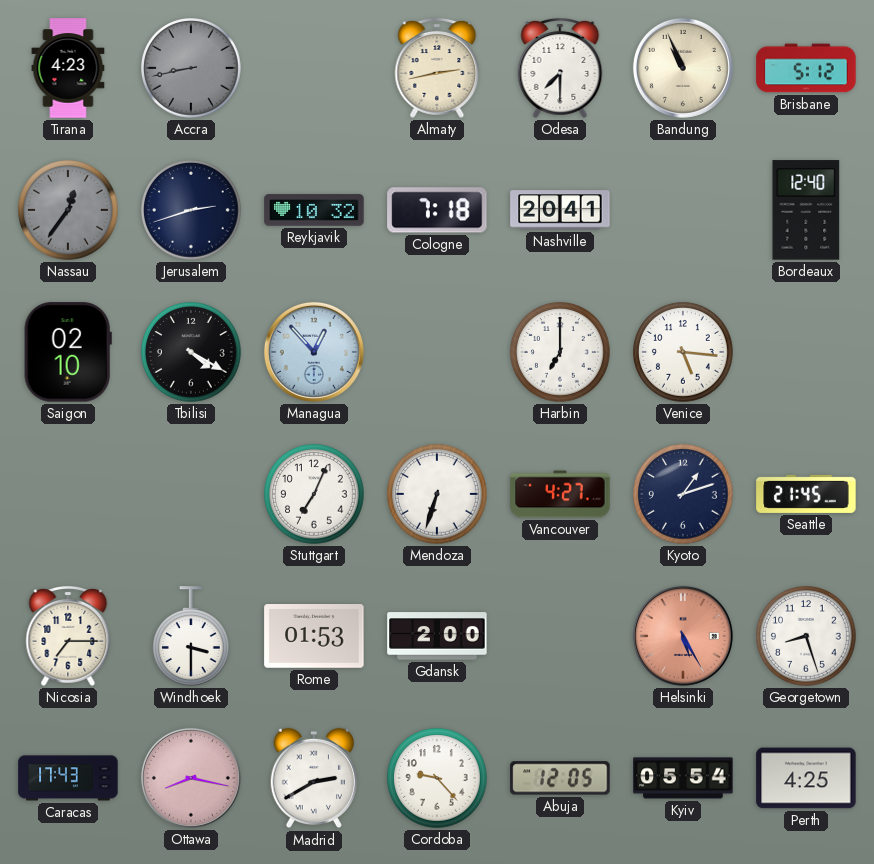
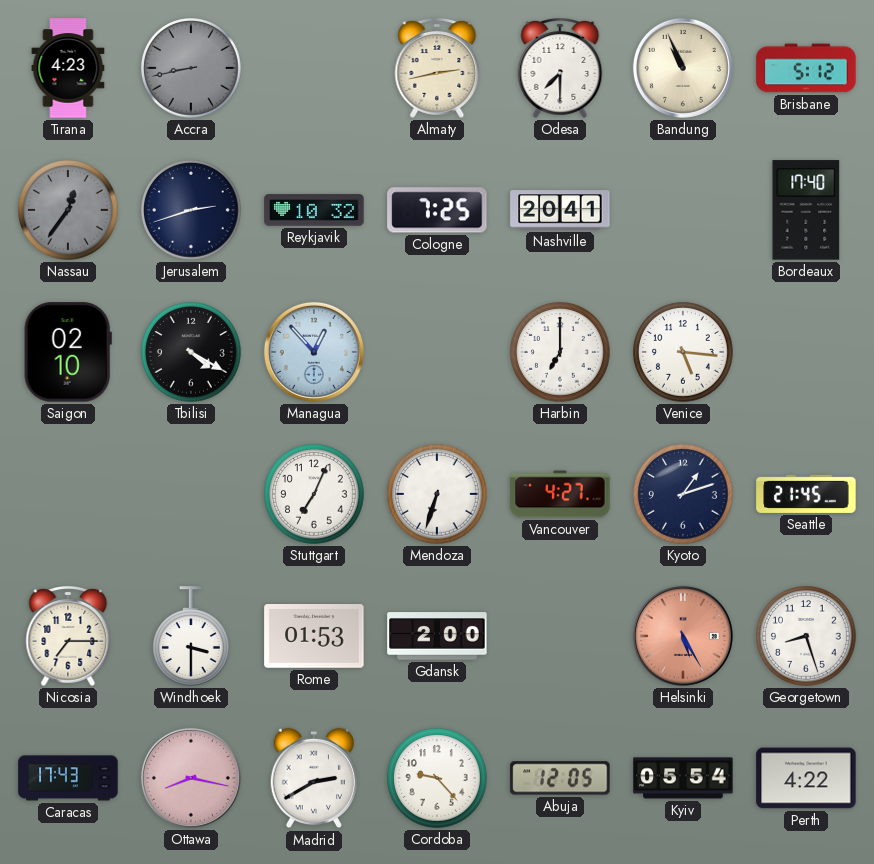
Cologne: 7:18 -> 7:25 (437, 210)
Bordeaux: 12:40 -> 17:40 (806, 210)
Perth: 4:25 -> 4:22 (806, 778)
